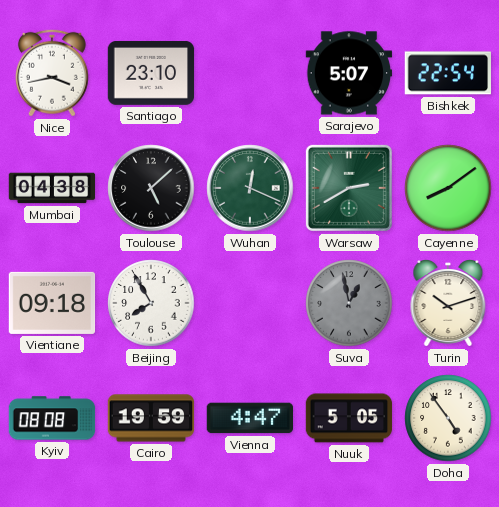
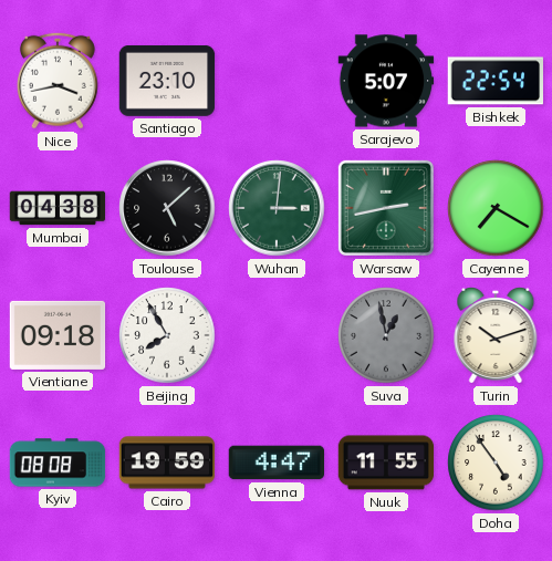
Wuhan: 12:19 -> 3:01 (277, 208)
Warsaw: 2:40 -> 2:43 (386, 208)
Cayenne: 8:09 -> 7:20 (496, 208)
Nuuk: 5:05 -> 11:55 (386, 463)
